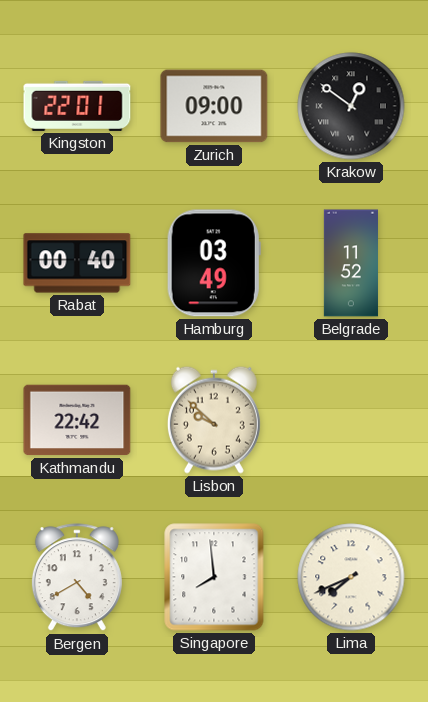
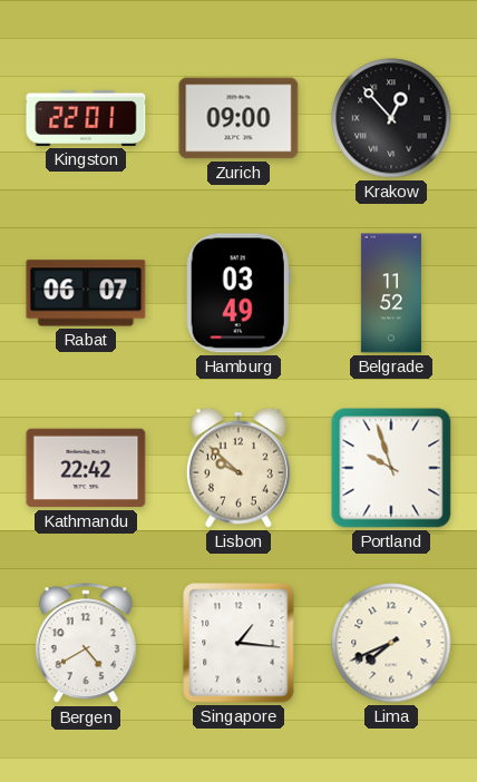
Krakow: 12:51 -> 12:53 (391, 118)
Rabat: 00:40 -> 06:07 (86, 293)
Portland: none -> 9:57 (391, 468)
Singapore: 7:59 -> 1:16 (238, 643)
